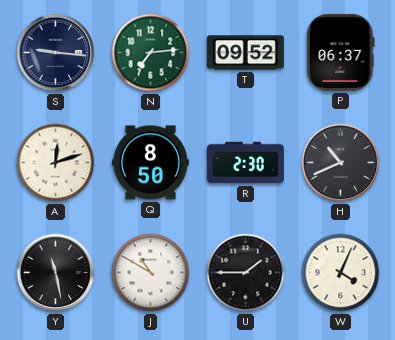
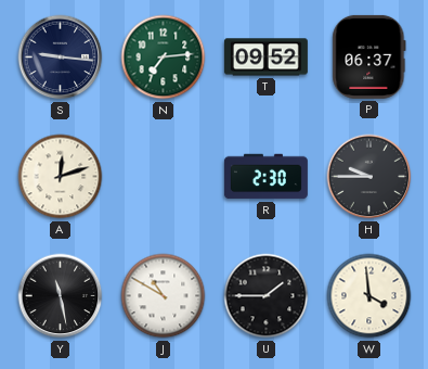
Q: 8:50 -> none (150, 163)
H: 10:41 -> 9:45 (369, 177)
W: 4:04 -> 3:59 (369, 296)
